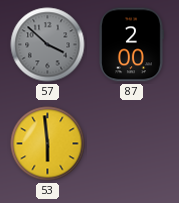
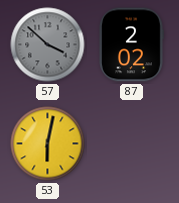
87: 2:00 -> 2:02 (132, 45)
53: 5:59 -> 6:02 (48, 144)
